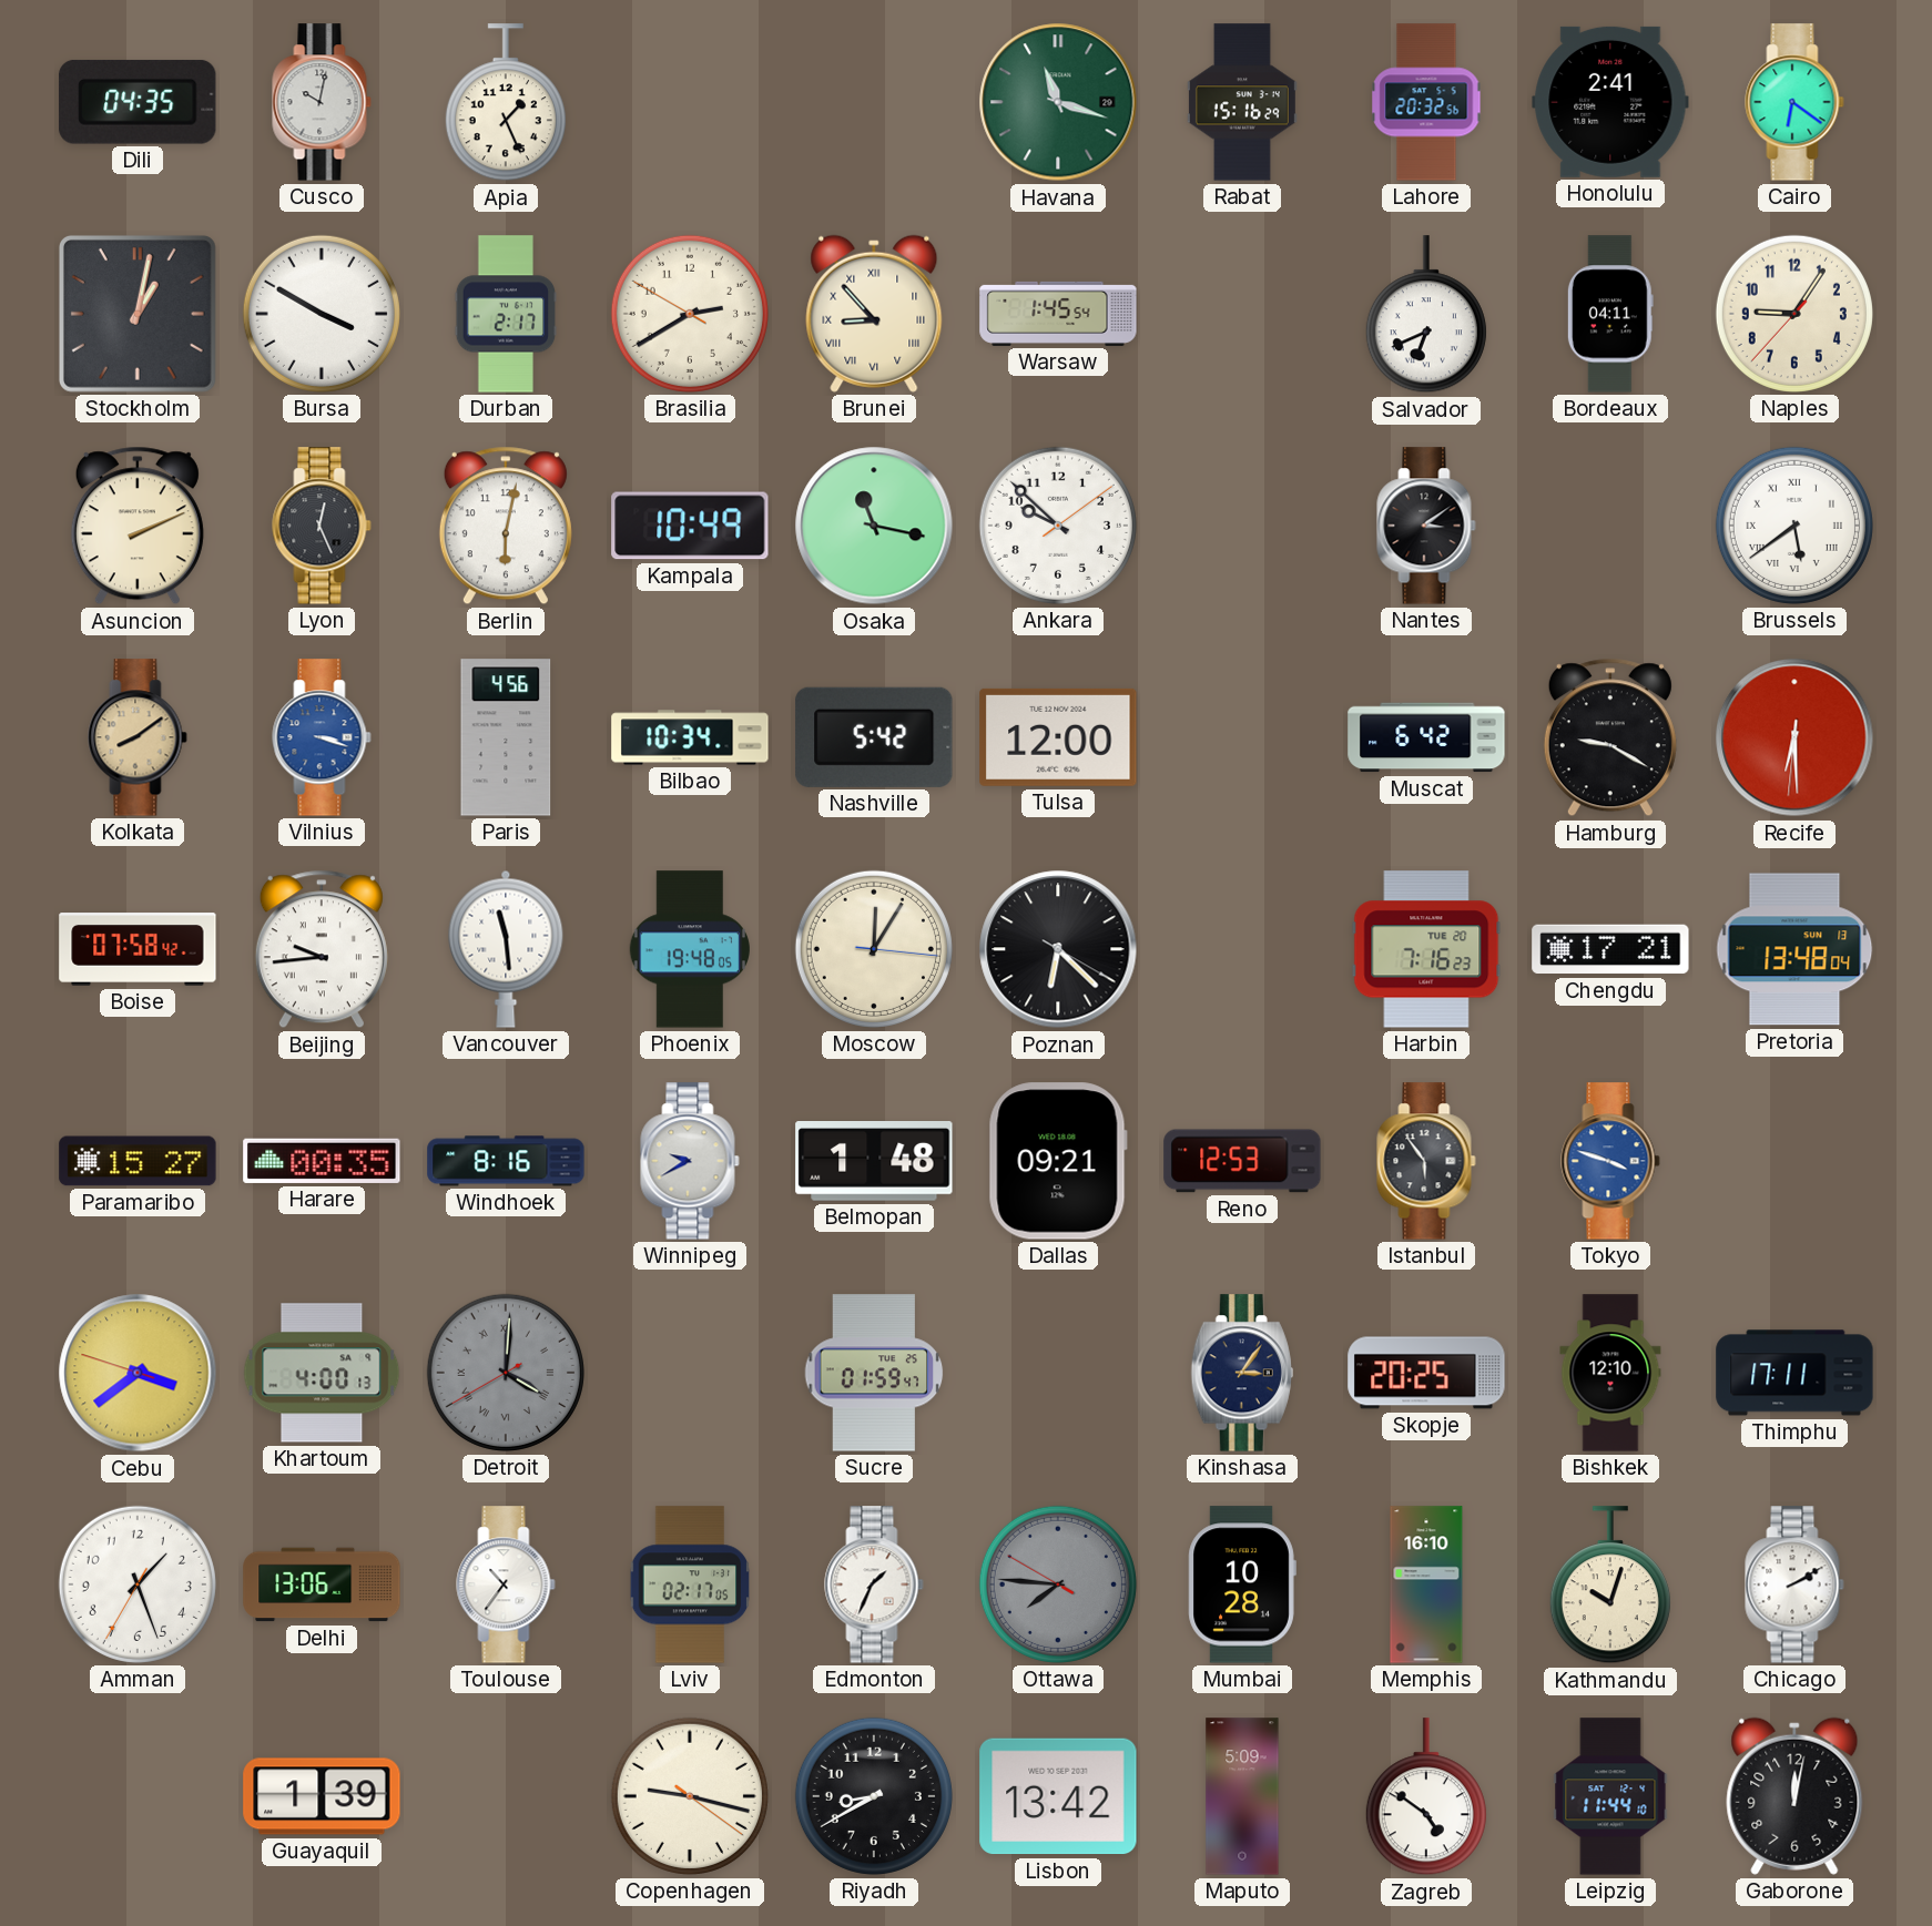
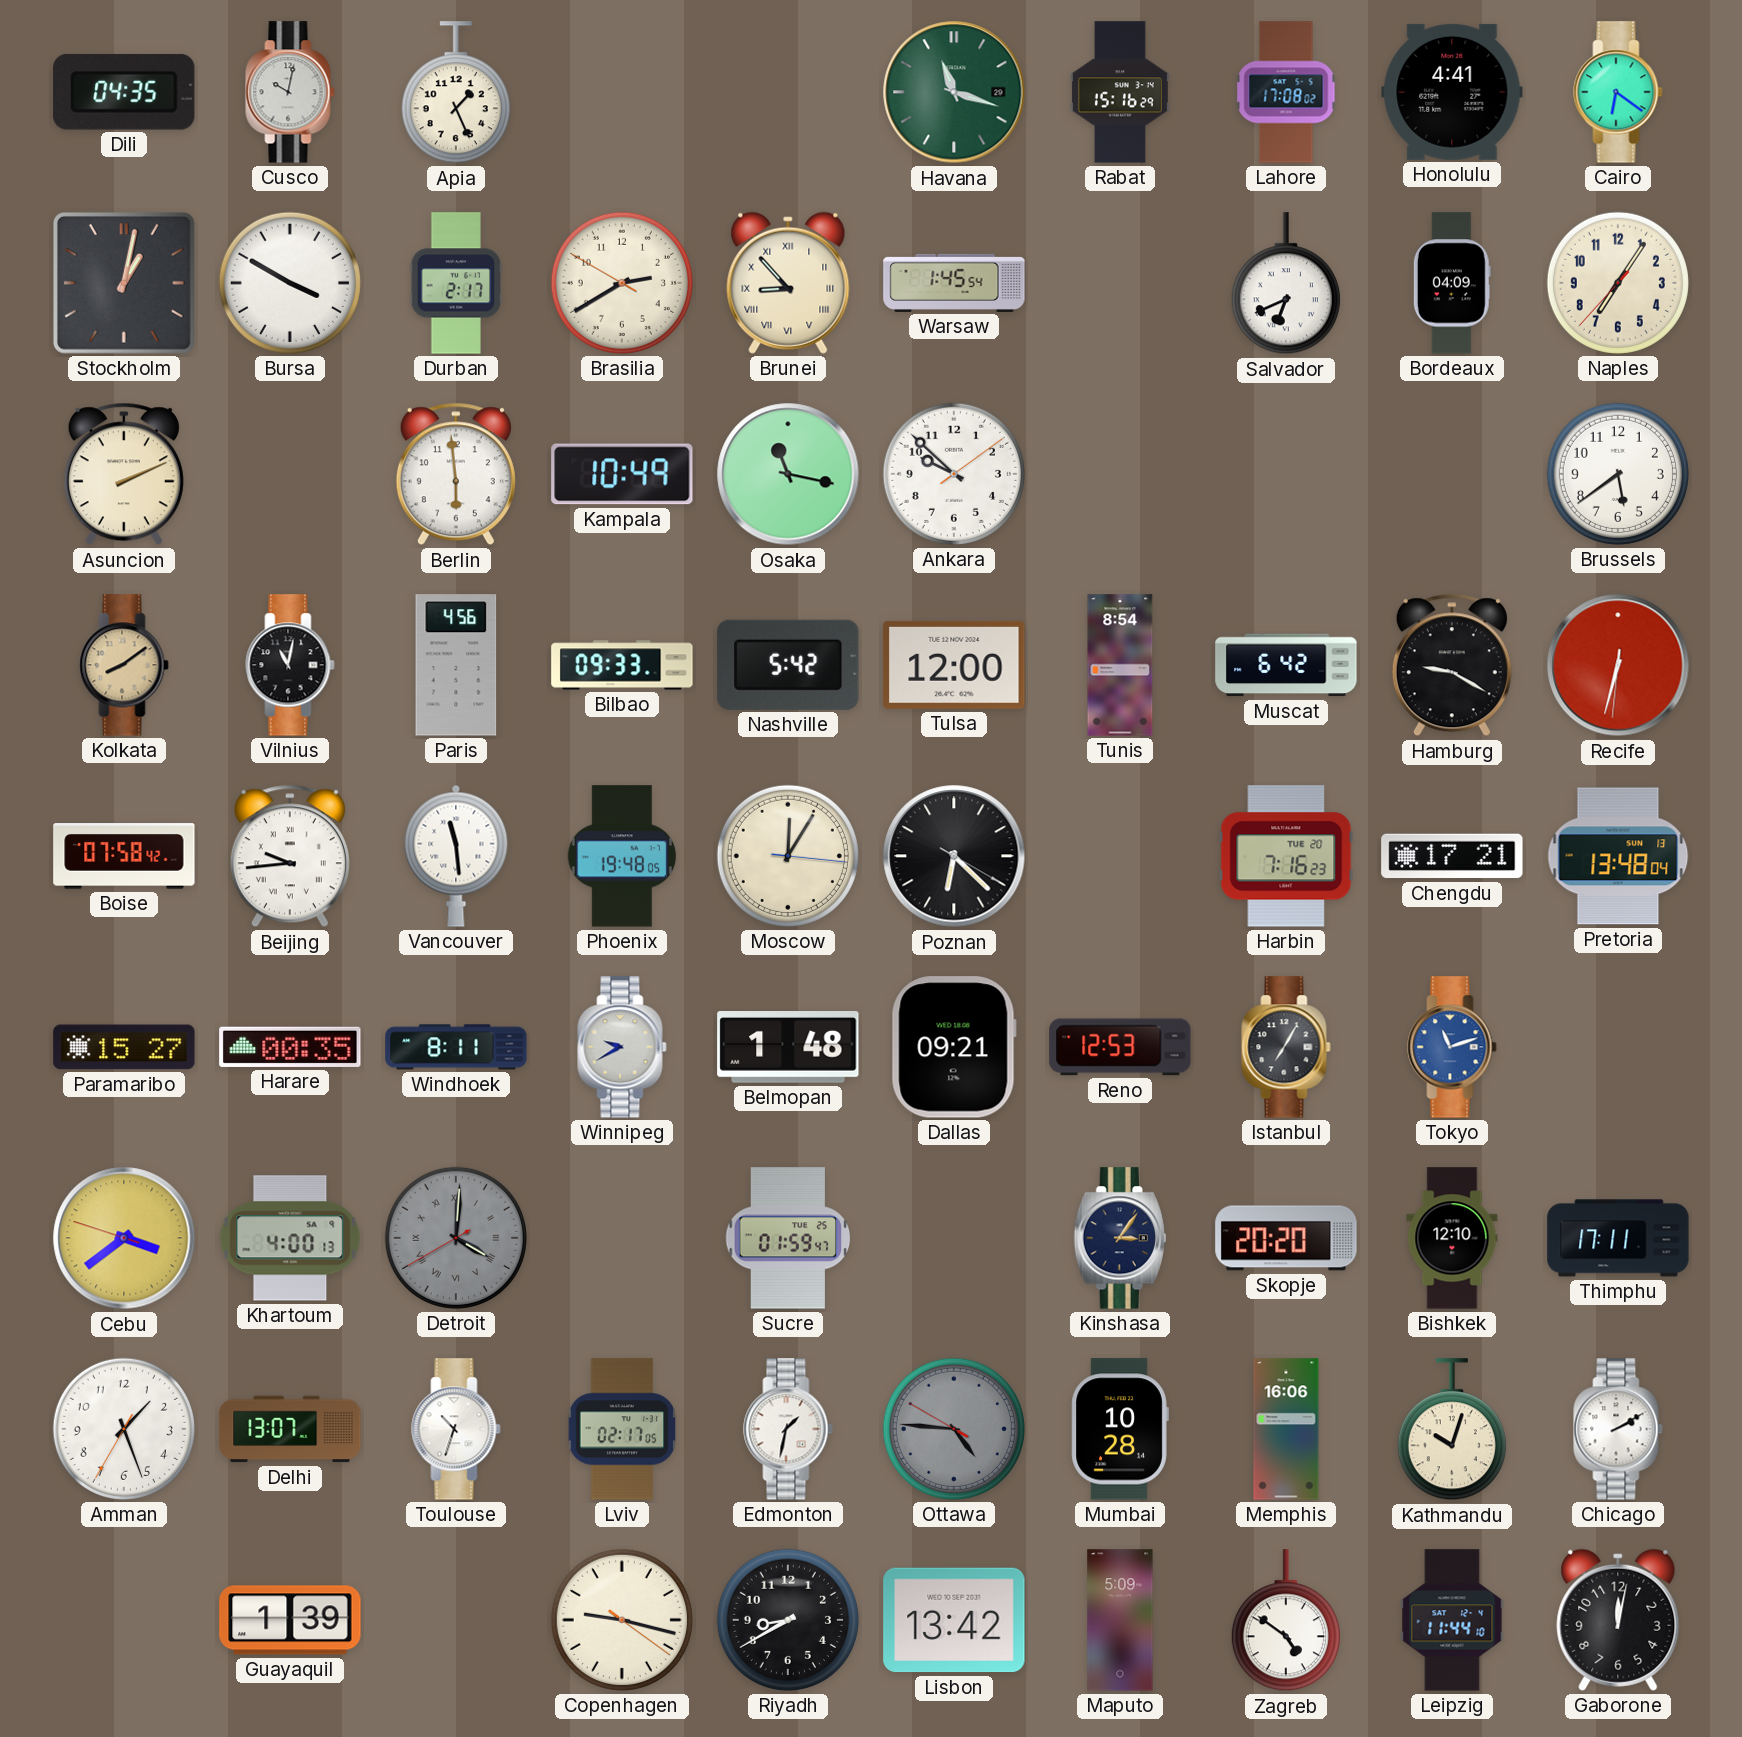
Lahore: 20:32 -> 17:08 (1286, 92)
Honolulu: 2:41 -> 4:41 (1452, 92)
Bordeaux: 04:11 -> 04:09 (1452, 283)
Naples: 9:05 -> 7:05 (1618, 283)
Lyon: 12:26 -> none (322, 526)
Berlin: 6:02 -> 5:59 (456, 474)
Nantes: 3:09 -> none (1426, 526)
Brussels numerals: Roman -> Arabic (1618, 474)
Vilnius: 3:18 -> 11:02 (290, 665)
Vilnius dial: blue -> black (290, 665)
Bilbao: 10:34 -> 09:33 (622, 665)
Tunis: none -> 8:54 (1120, 665)
Recife: 6:29 -> 6:32 (1618, 665)
Windhoek: 8:16 -> 8:11 (456, 1047)
Istanbul: 5:54 -> 7:05 (1286, 1047)
Tokyo: 3:48 -> 11:12 (1452, 1047)
Skopje: 20:25 -> 20:20 (1286, 1238)
Delhi: 13:06 -> 13:07 (290, 1429)
Toulouse: 10:36 -> 10:33 (456, 1429)
Edmonton: 1:34 -> 1:32 (788, 1429)
Ottawa: 7:45 -> 4:45 (954, 1429)
Memphis: 16:10 -> 16:06 (1286, 1429)
